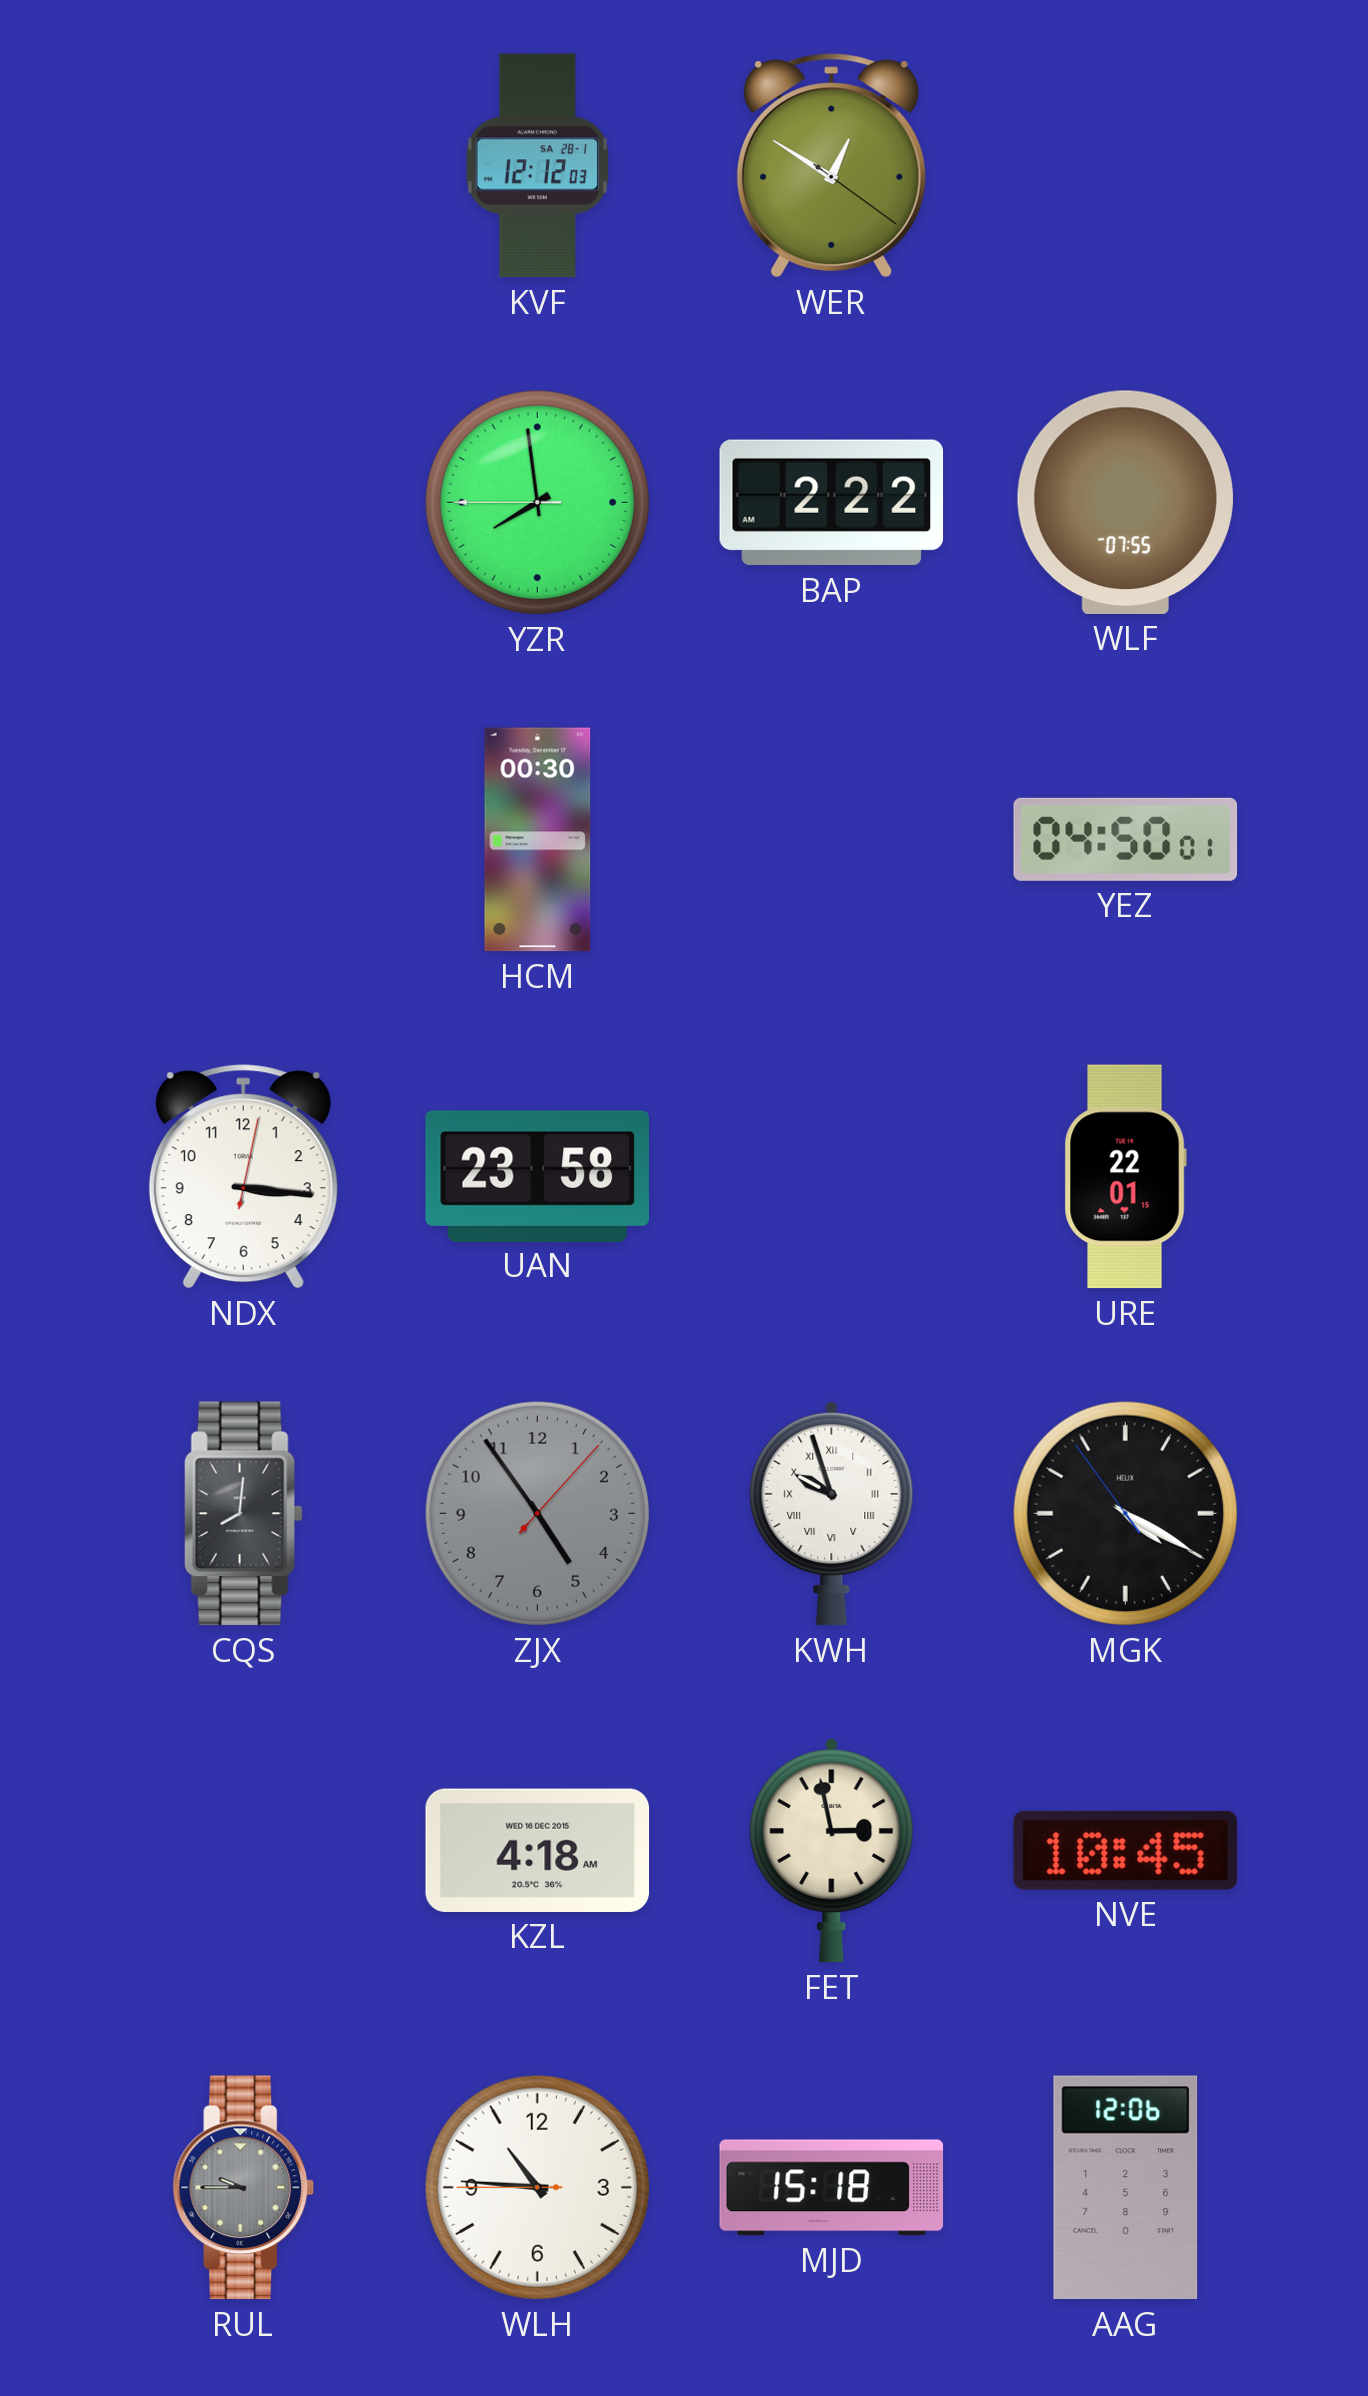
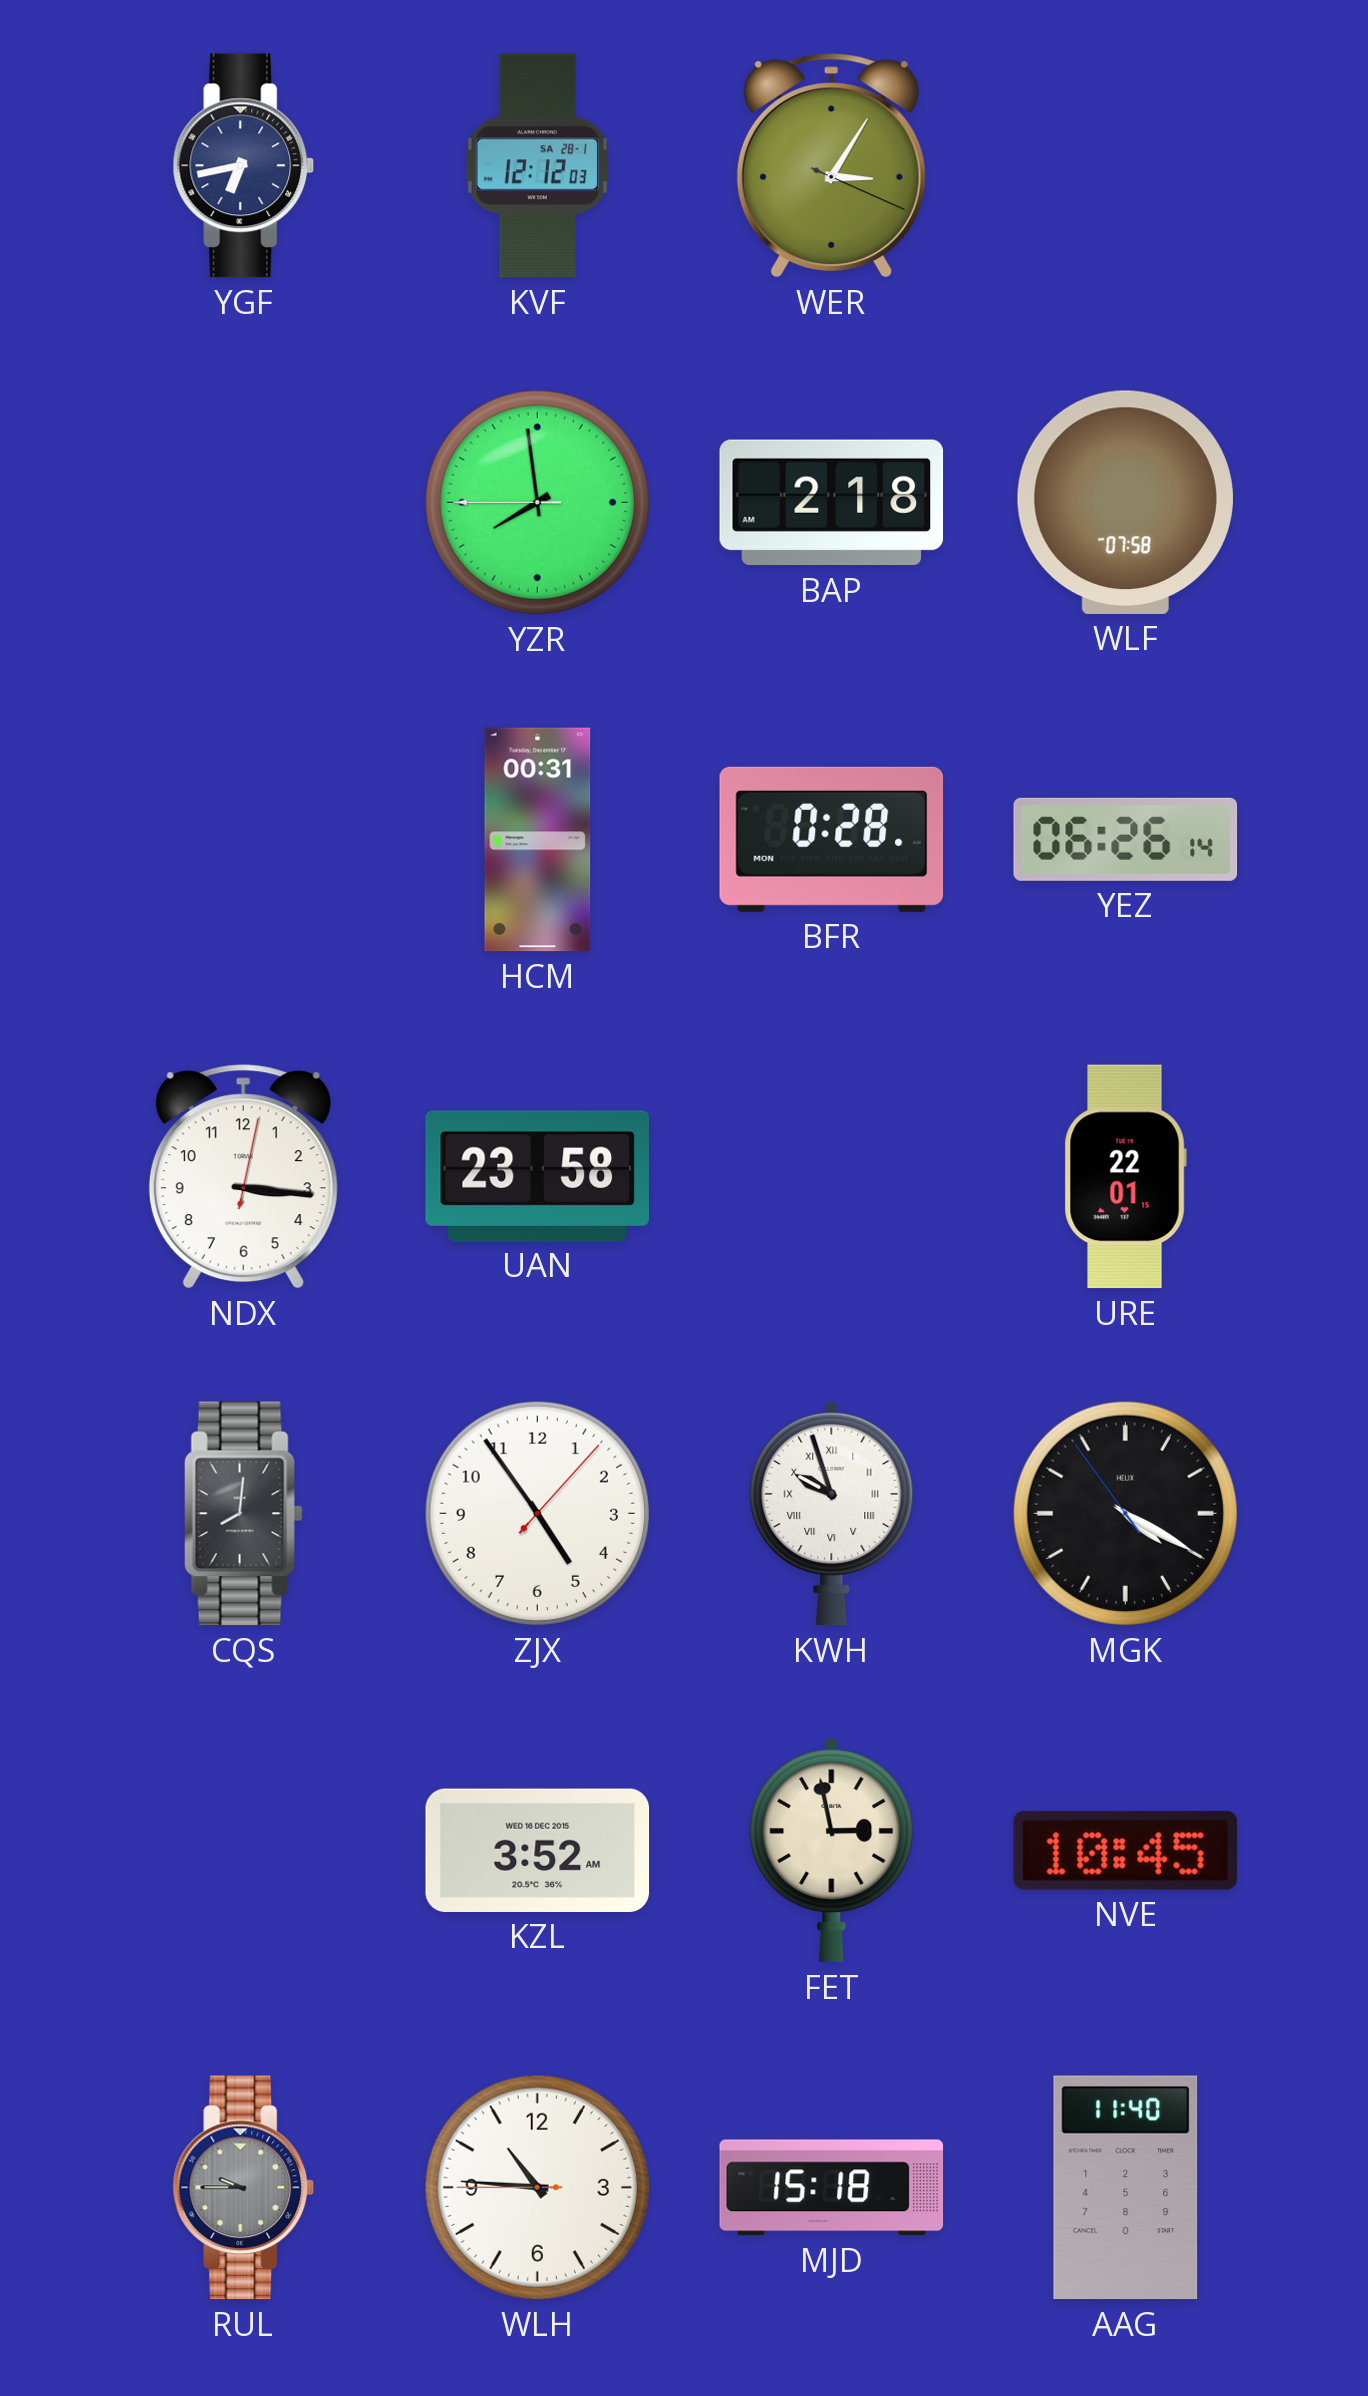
YGF: none -> 6:43 (244, 166)
WER: 12:50 -> 3:05 (831, 166)
BAP: 2:22 -> 2:18 (832, 503)
WLF: 07:55 -> 07:58 (1125, 502)
HCM: 00:30 -> 00:31 (538, 840)
BFR: none -> 0:28 (832, 839)
YEZ: 04:50 -> 06:26 (1126, 839)
ZJX dial: grey -> white (537, 1513)
KZL: 4:18 -> 3:52 (538, 1850)
AAG: 12:06 -> 11:40 (1126, 2188)
